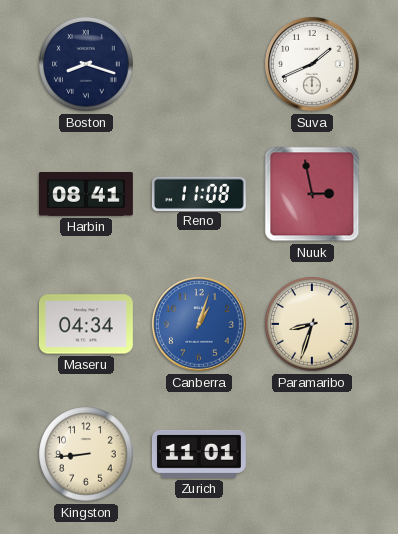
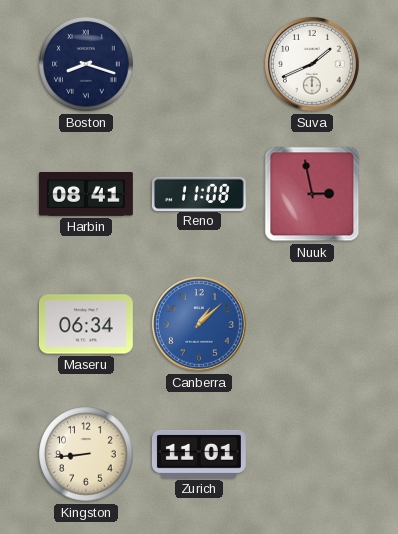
Maseru: 04:34 -> 06:34 (86, 324)
Canberra: 1:03 -> 1:08 (200, 325)
Paramaribo: 8:33 -> none (312, 324)
